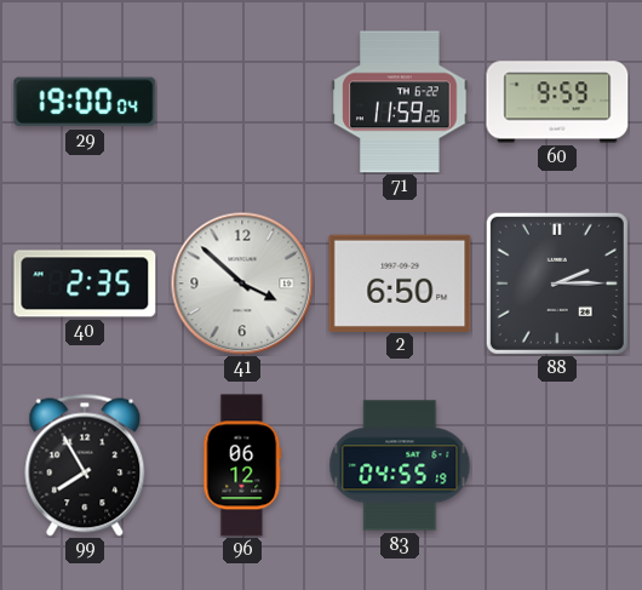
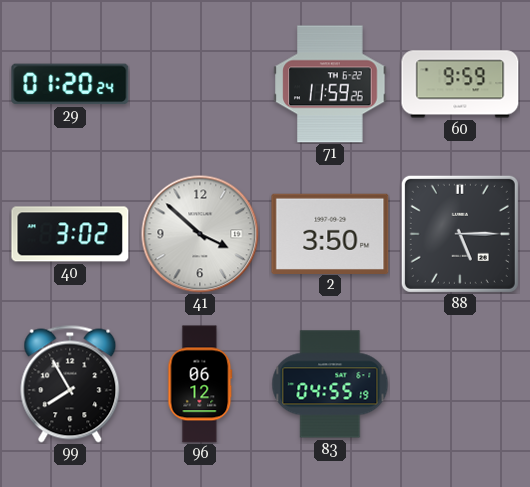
29: 19:00 -> 01:20 (70, 84)
40: 2:35 -> 3:02 (70, 234)
2: 6:50 -> 3:50 (330, 233)
88: 2:15 -> 5:15 (460, 234)
